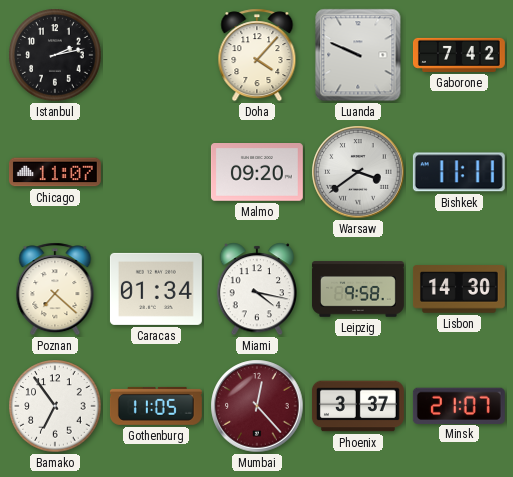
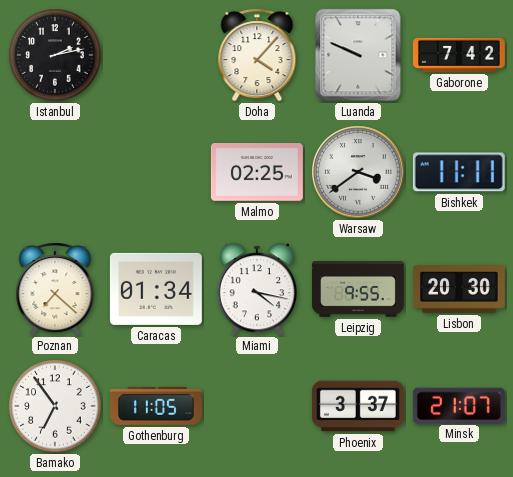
Chicago: 11:07 -> none (55, 172)
Malmo: 09:20 -> 02:25 (257, 173)
Leipzig: 9:58 -> 9:55 (358, 289)
Lisbon: 14:30 -> 20:30 (459, 289)
Mumbai: 12:23 -> none (257, 406)
